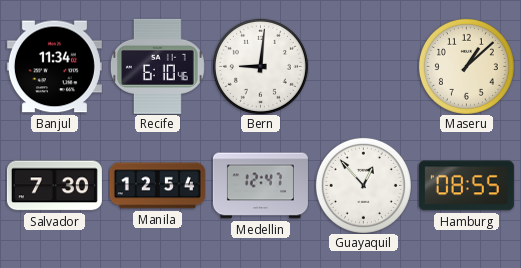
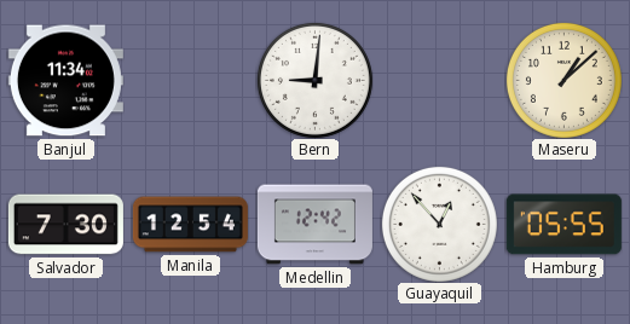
Recife: 6:10 -> none (157, 66)
Medellin: 12:47 -> 12:42 (314, 225)
Hamburg: 08:55 -> 05:55 (563, 225)
